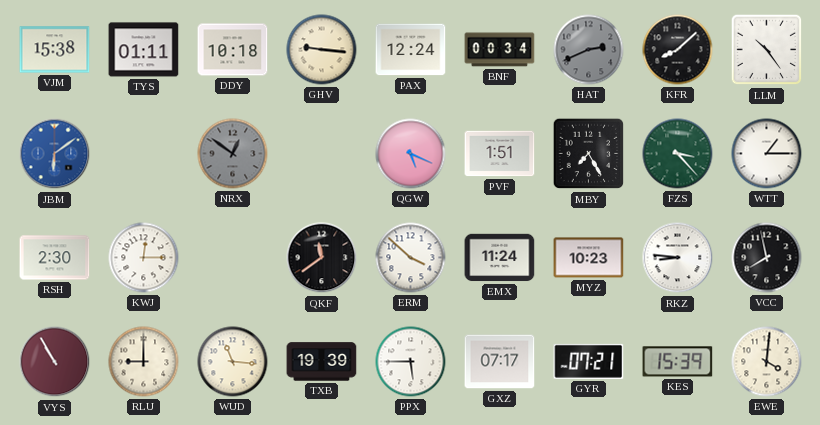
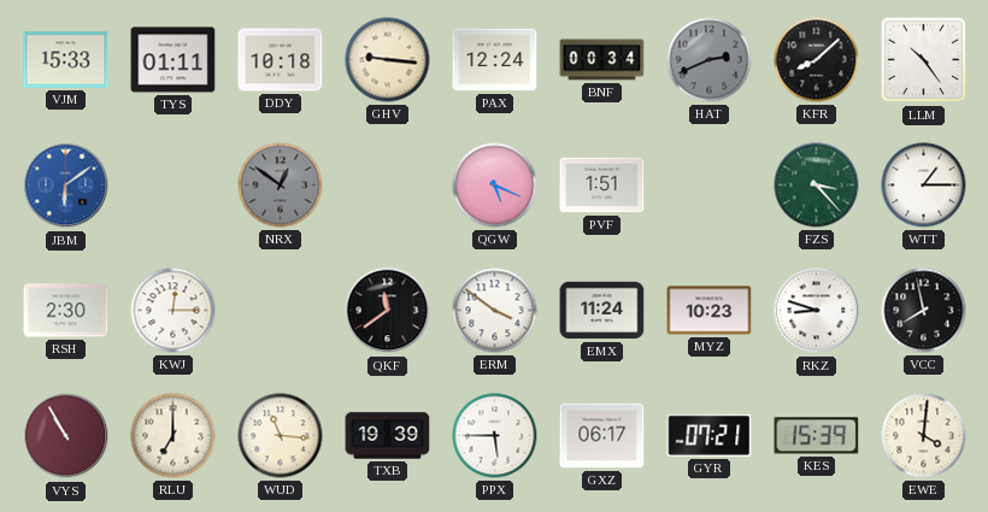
VJM: 15:38 -> 15:33 (66, 60)
MBY: 7:25 -> none (589, 154)
ERM: 3:52 -> 3:51 (495, 311)
RKZ: 8:46 -> 8:48 (817, 311)
RLU: 9:00 -> 7:00 (174, 436)
GXZ: 07:17 -> 06:17 (602, 436)
